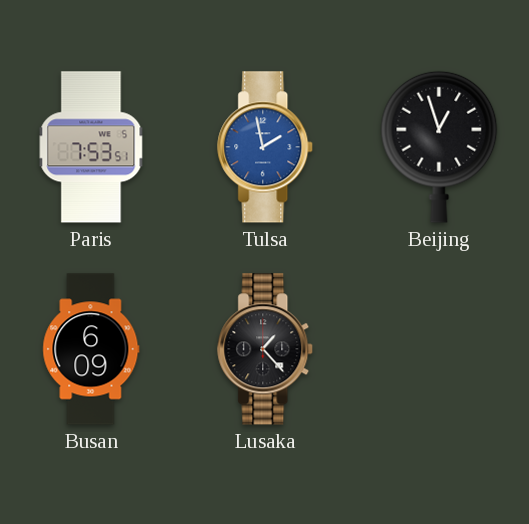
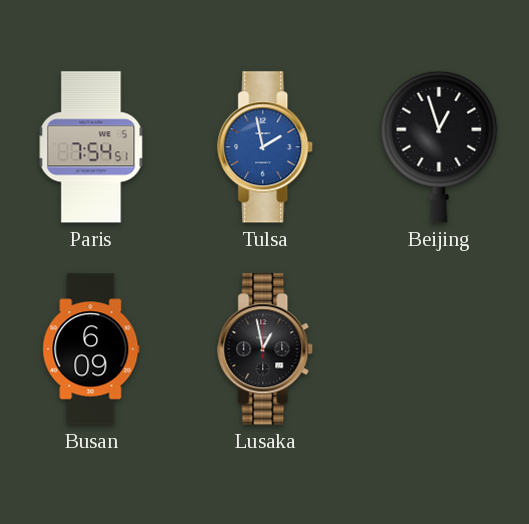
Paris: 7:53 -> 7:54 (91, 147)
Lusaka: 1:23 -> 12:58 (266, 349)
